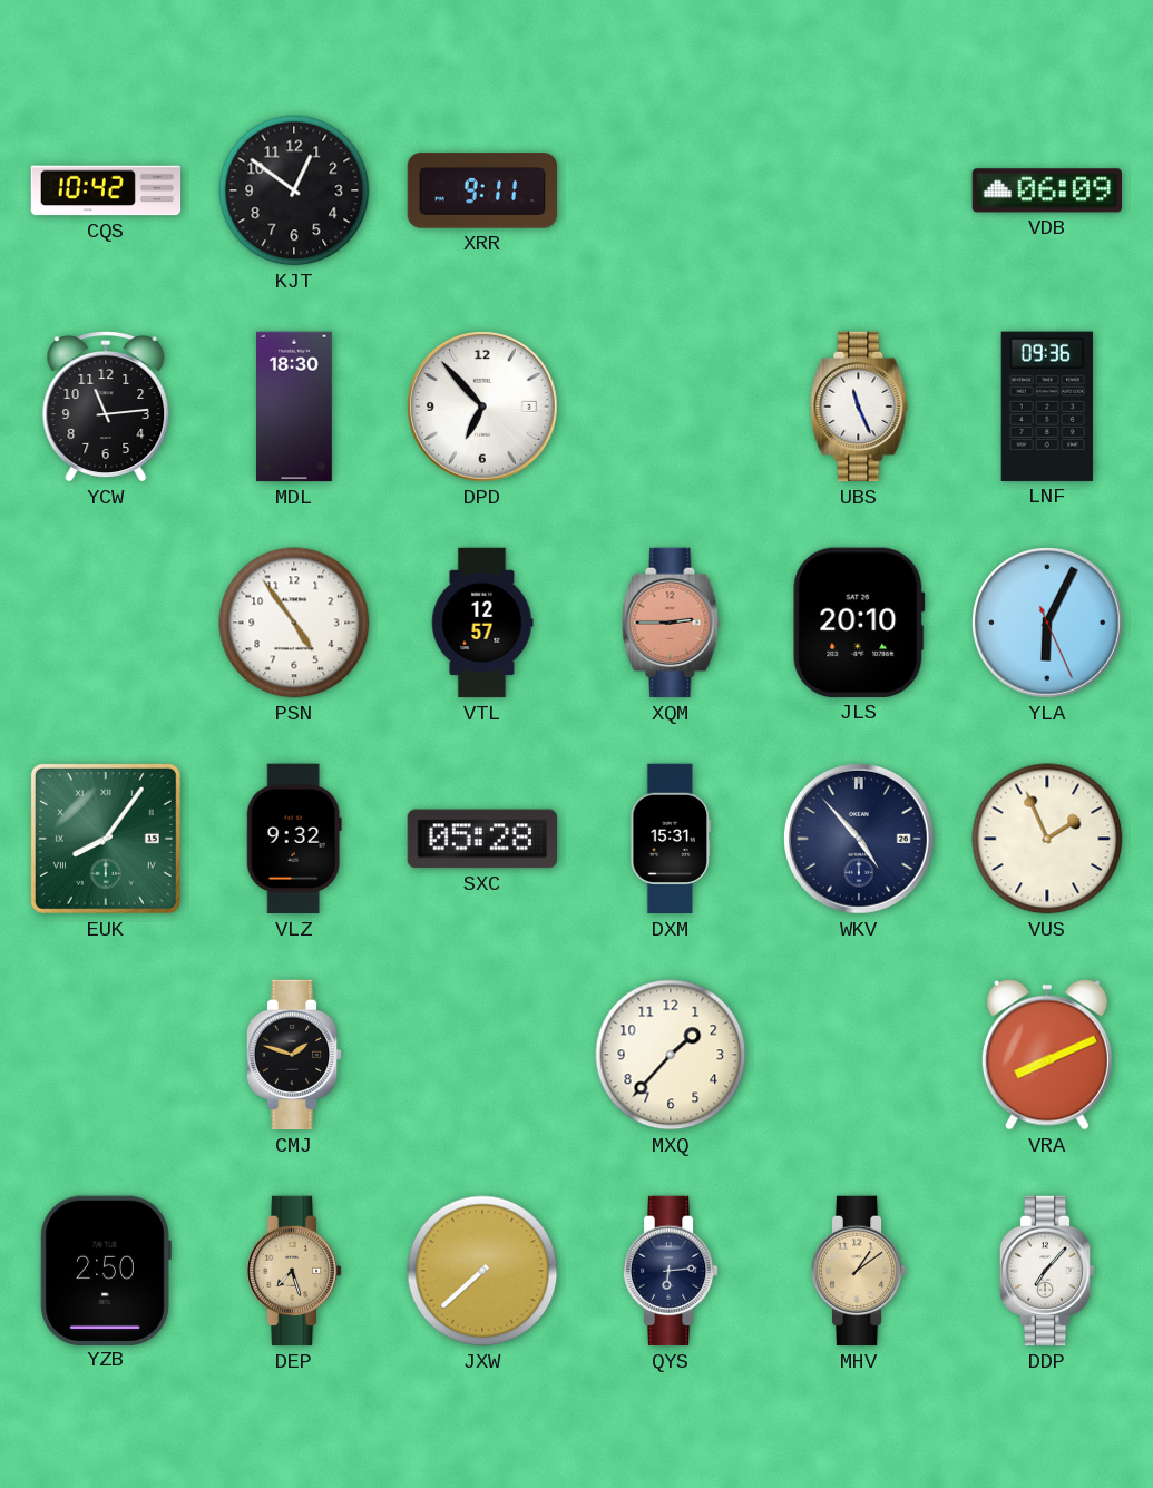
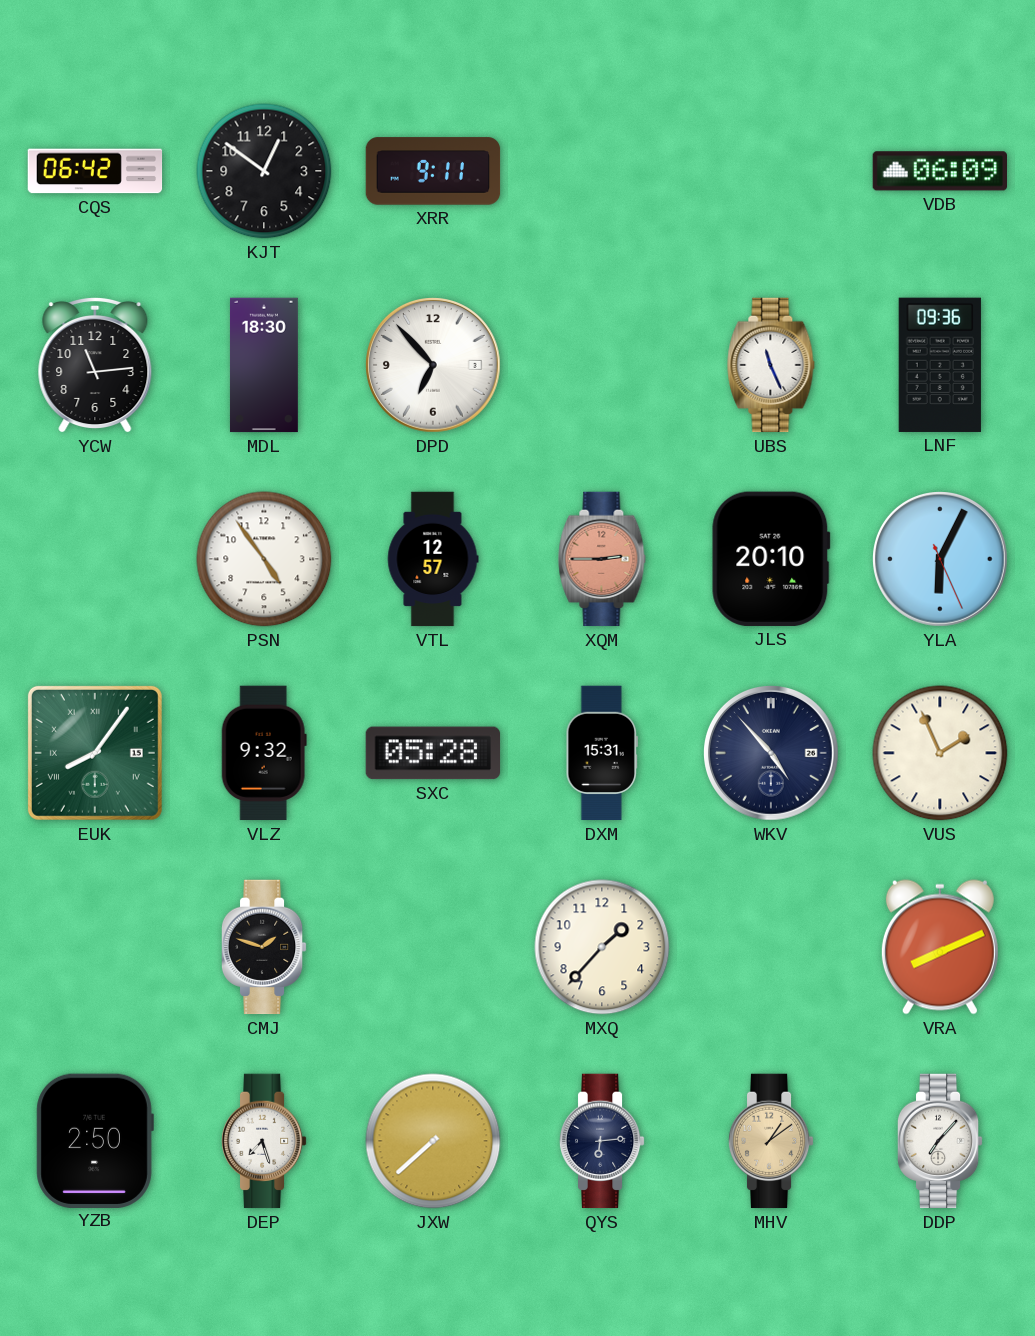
CQS: 10:42 -> 06:42 (95, 171)
DEP dial: champagne -> white (264, 1141)
